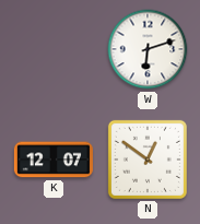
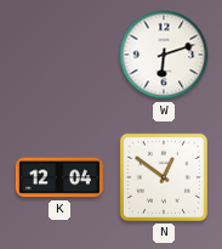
K: 12:07 -> 12:04 (59, 177)
